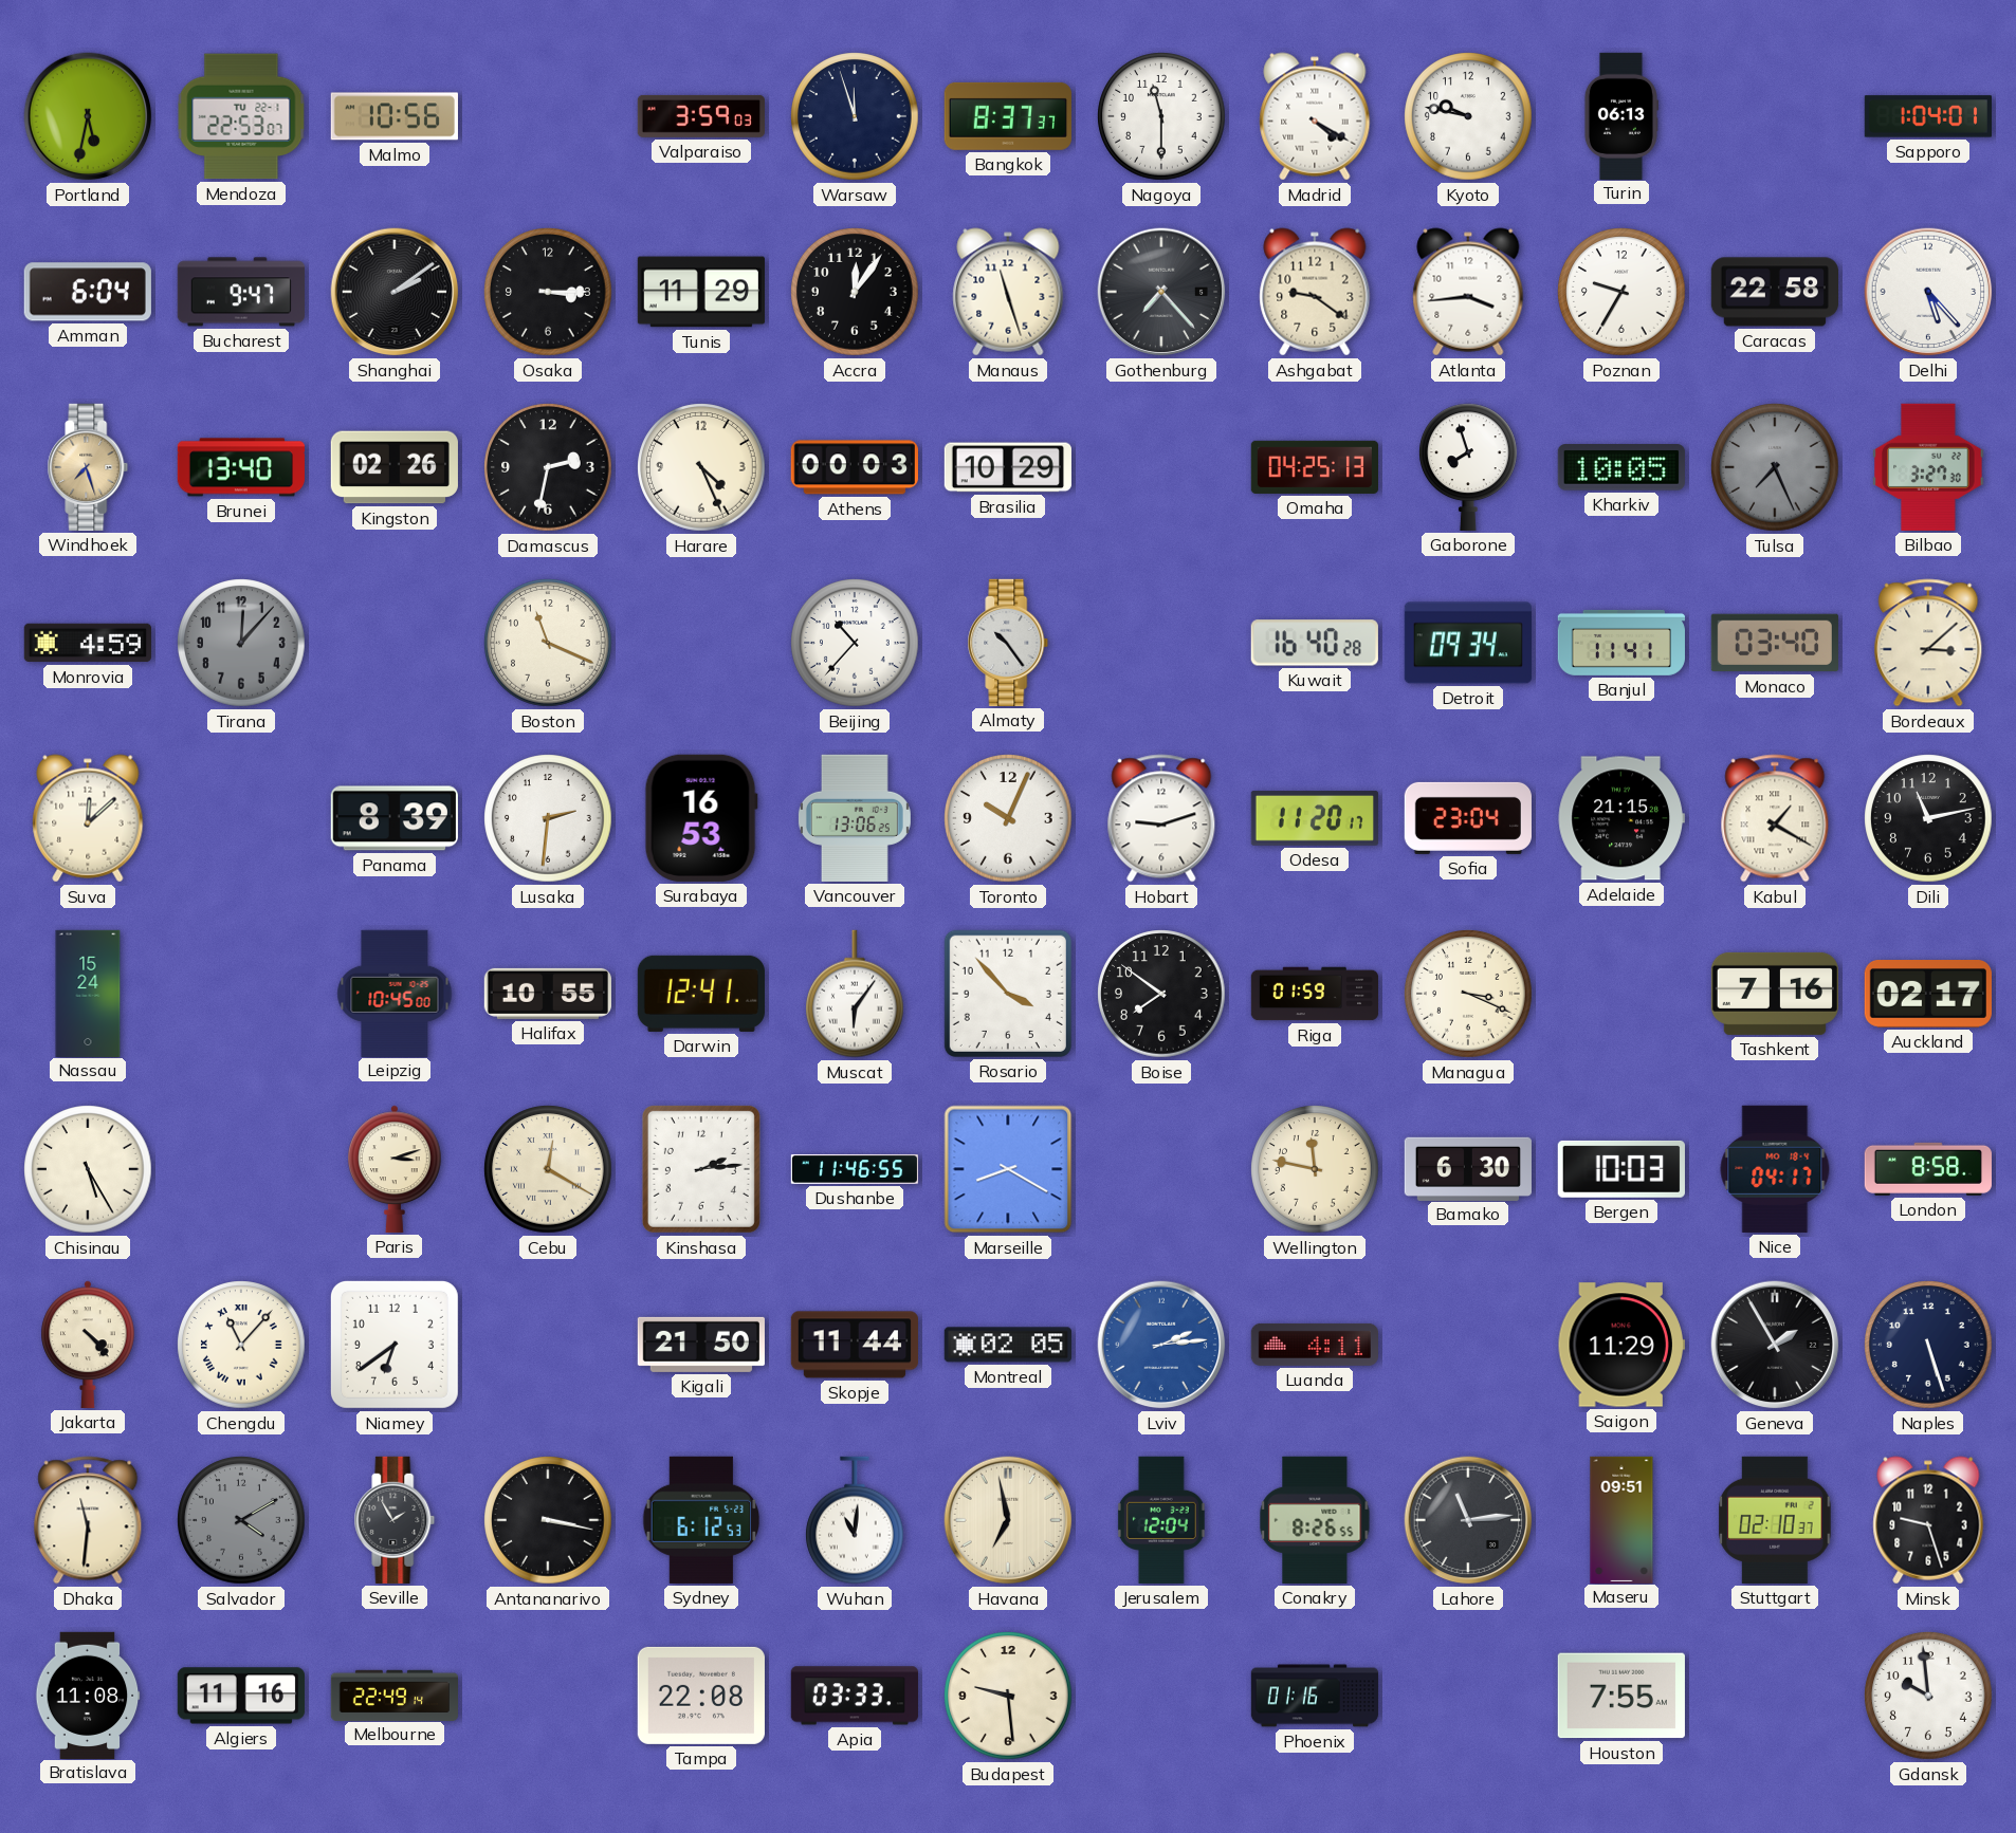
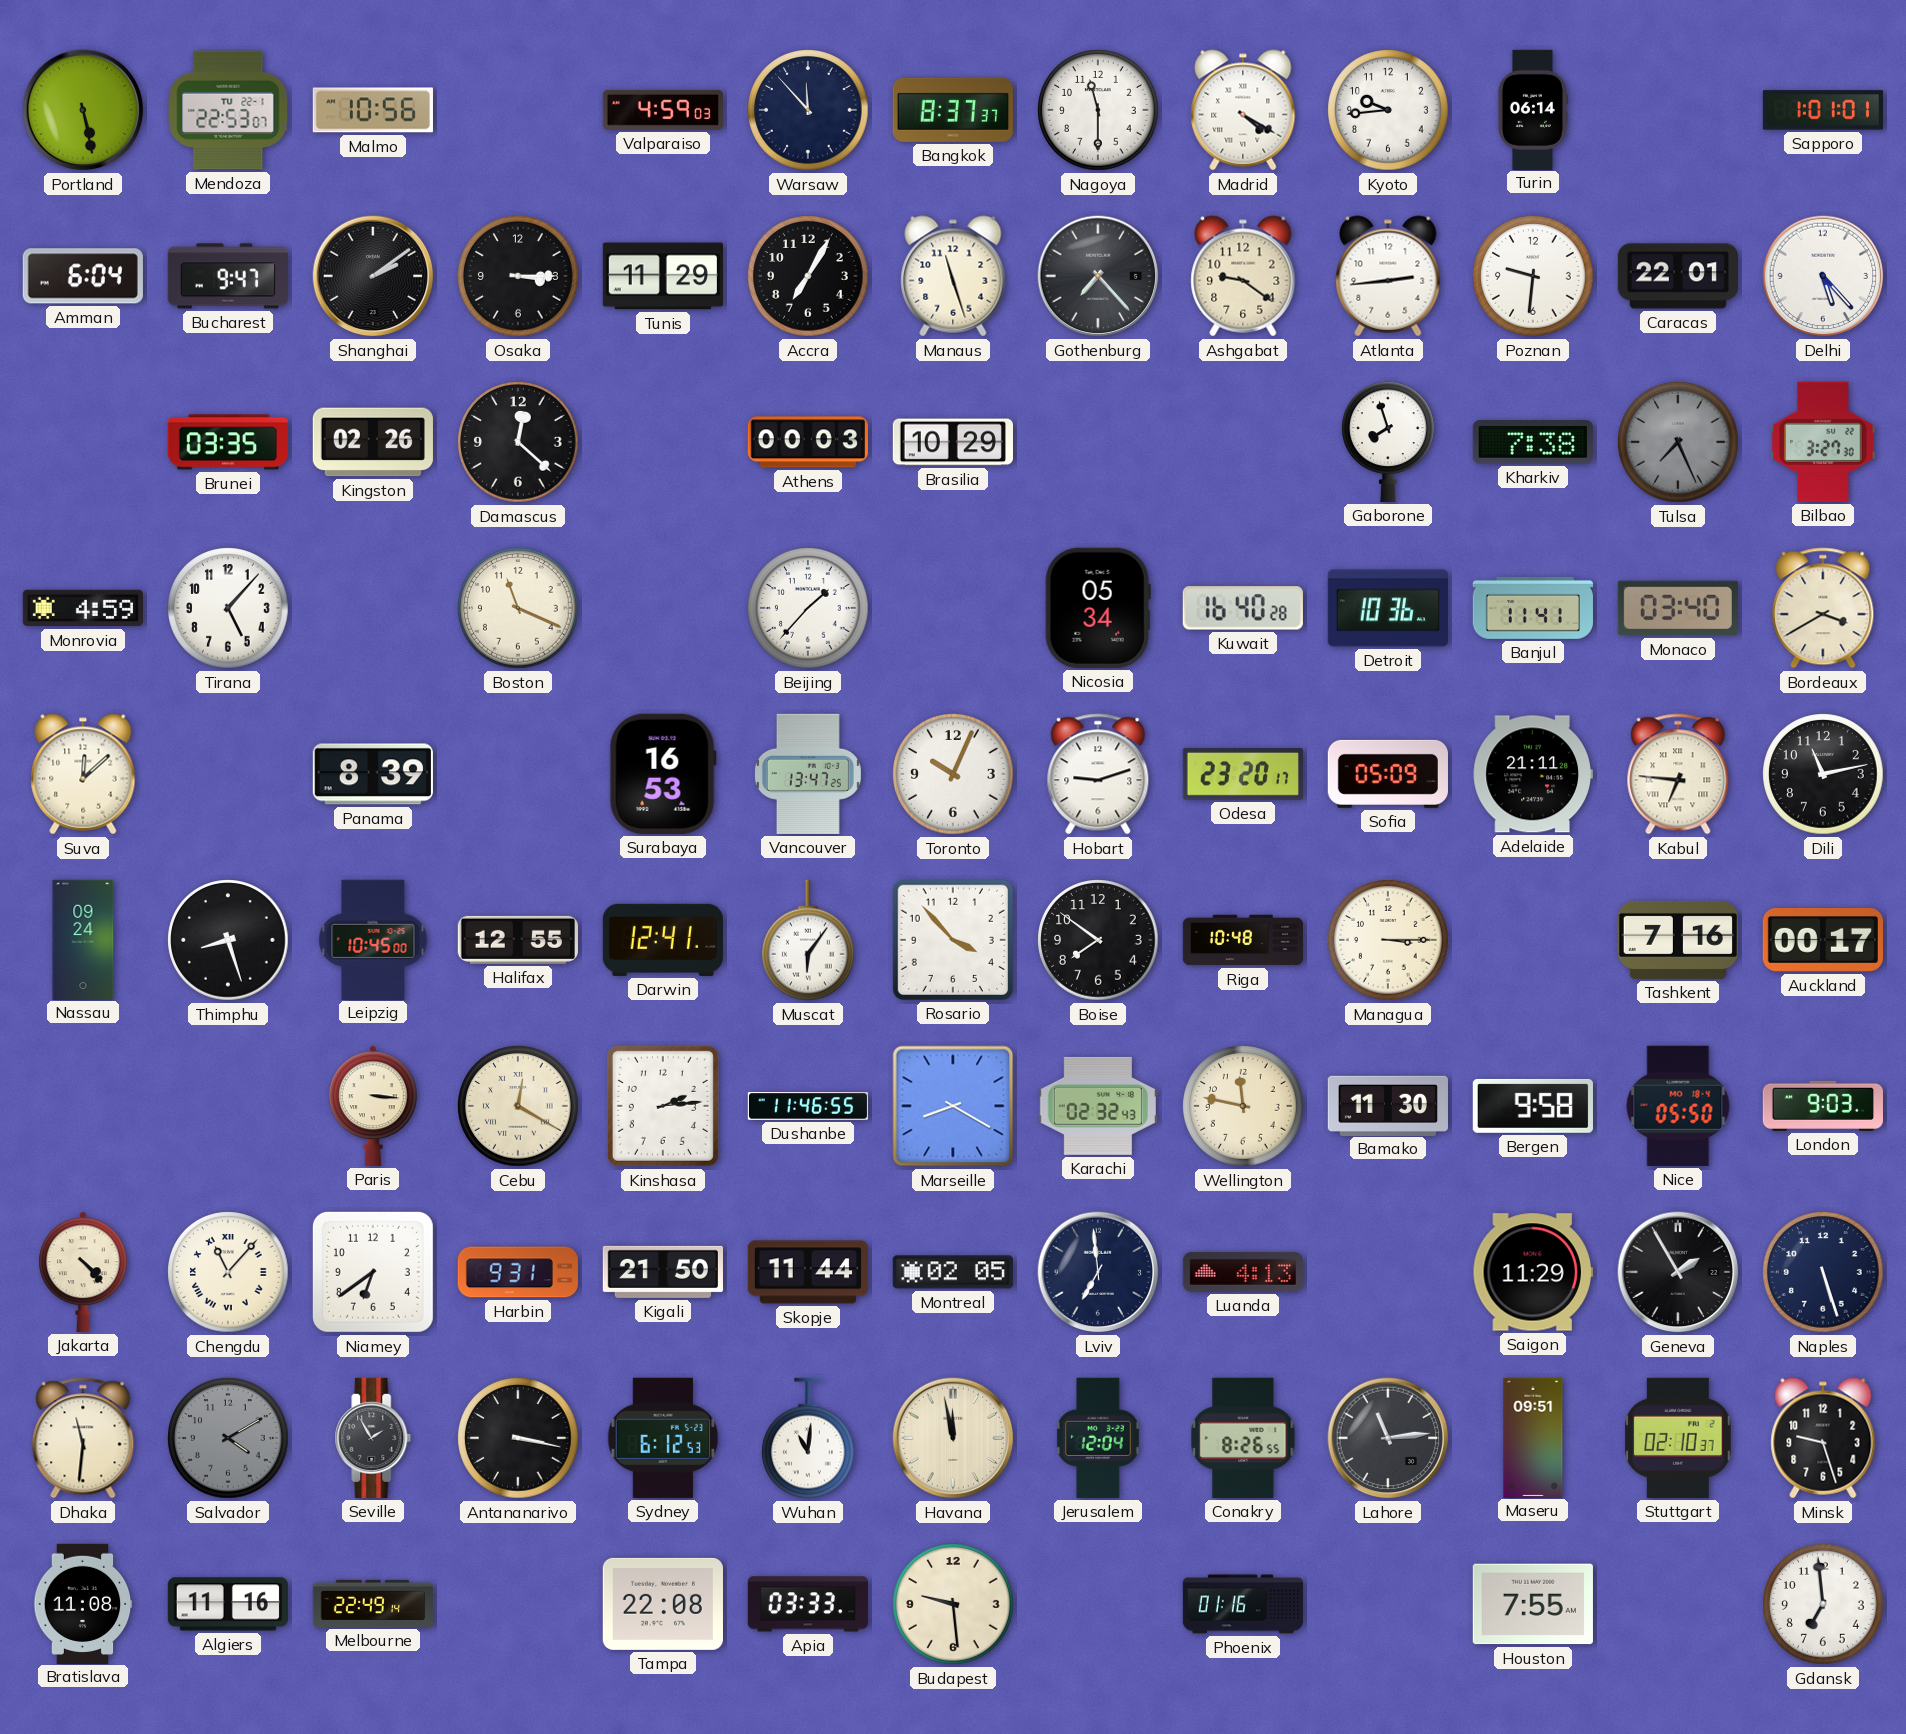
Portland: 5:32 -> 5:28 (83, 110)
Valparaiso: 3:59 -> 4:59 (663, 110)
Warsaw: 11:57 -> 11:53 (808, 110)
Kyoto: 9:47 -> 9:44 (1388, 110)
Turin: 06:13 -> 06:14 (1532, 109)
Sapporo: 1:04 -> 1:01 (1823, 110)
Accra: 12:06 -> 7:05 (808, 276)
Atlanta: 3:44 -> 2:44 (1388, 276)
Poznan: 9:35 -> 9:31 (1533, 276)
Caracas: 22:58 -> 22:01 (1677, 276)
Windhoek: 7:27 -> none (88, 467)
Brunei: 13:40 -> 03:35 (228, 442)
Damascus: 2:32 -> 12:22 (518, 442)
Harare: 4:26 -> none (701, 467)
Omaha: 04:25 -> none (1314, 467)
Kharkiv: 10:05 -> 7:38 (1533, 442)
Tirana: 12:07 -> 5:07 (228, 608)
Tirana dial: grey -> white (228, 608)
Beijing: 10:37 -> 1:37 (808, 608)
Almaty: 10:24 -> none (1008, 643)
Nicosia: none -> 05:34 (1098, 608)
Detroit: 09:34 -> 10:36 (1388, 608)
Bordeaux: 3:08 -> 3:40 (1823, 608)
Lusaka: 2:31 -> none (548, 818)
Vancouver: 13:06 -> 13:47 (808, 774)
Odesa: 11:20 -> 23:20 (1243, 775)
Sofia: 23:04 -> 05:09 (1388, 774)
Adelaide: 21:15 -> 21:11 (1533, 774)
Kabul: 1:20 -> 6:46 (1678, 774)
Nassau: 15:24 -> 09:24 (83, 939)
Thimphu: none -> 8:27 (228, 940)
Halifax: 10:55 -> 12:55 (518, 940)
Riga: 01:59 -> 10:48 (1243, 940)
Managua: 3:19 -> 3:15 (1388, 940)
Auckland: 02:17 -> 00:17 (1823, 941)
Chisinau: 5:25 -> none (88, 1169)
Paris: 3:12 -> 3:16 (373, 1106)
Karachi: none -> 02:32 (1098, 1106)
Bamako: 6:30 -> 11:30 (1388, 1105)
Bergen: 10:03 -> 9:58 (1533, 1106)
Nice: 04:17 -> 05:50 (1678, 1106)
London: 8:58 -> 9:03 (1823, 1106)
Harbin: none -> 9:31 (518, 1272)
Lviv: 2:14 -> 6:59 (1098, 1272)
Lviv dial: blue -> navy (1098, 1272)
Luanda: 4:11 -> 4:13 (1242, 1272)
Havana: 6:58 -> 11:58 (953, 1438)
Gdansk: 9:59 -> 6:59 (1823, 1604)
